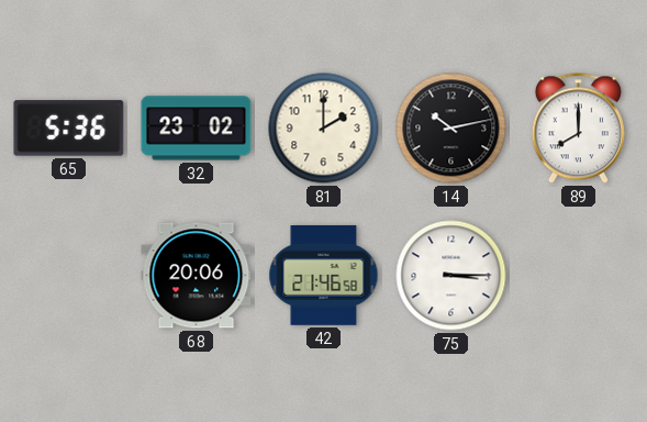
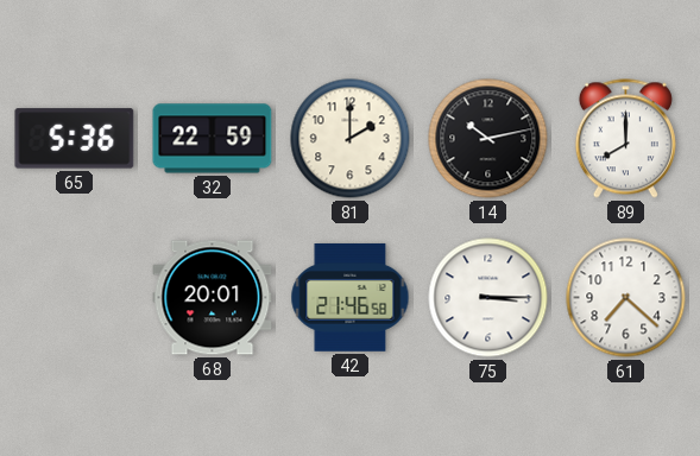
32: 23:02 -> 22:59 (213, 139)
68: 20:06 -> 20:01 (213, 298)
61: none -> 7:22 (626, 298)
